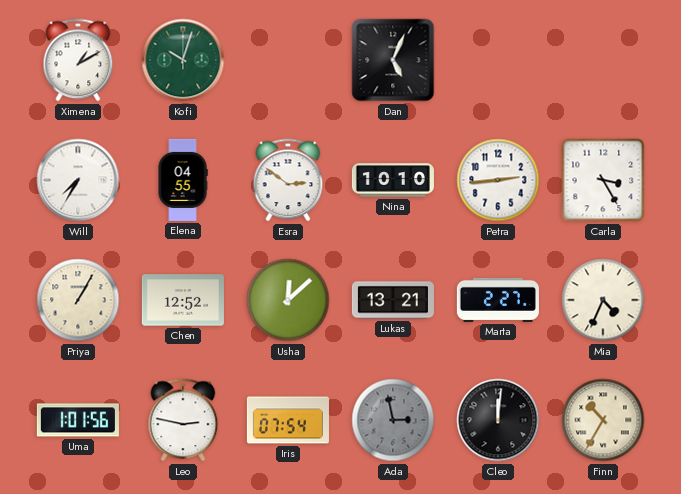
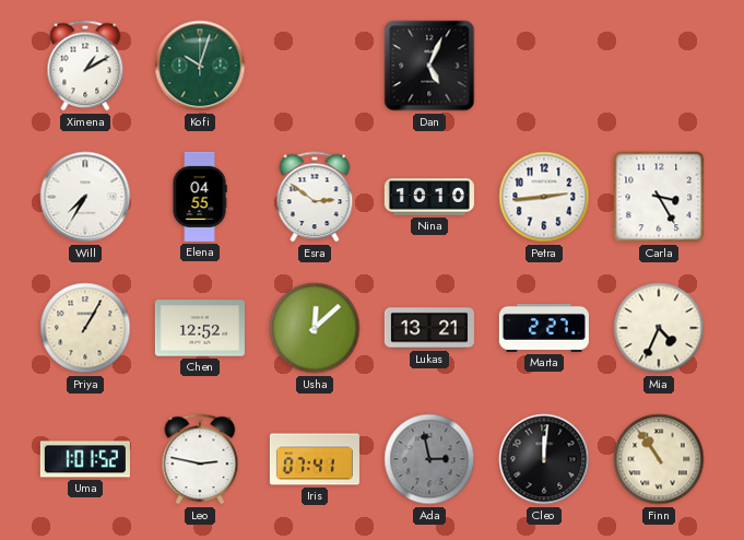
Uma: 1:01:56 -> 1:01:52 (85, 459)
Iris: 07:54 -> 07:41 (315, 459)
Finn: 10:35 -> 10:54 (659, 459)
